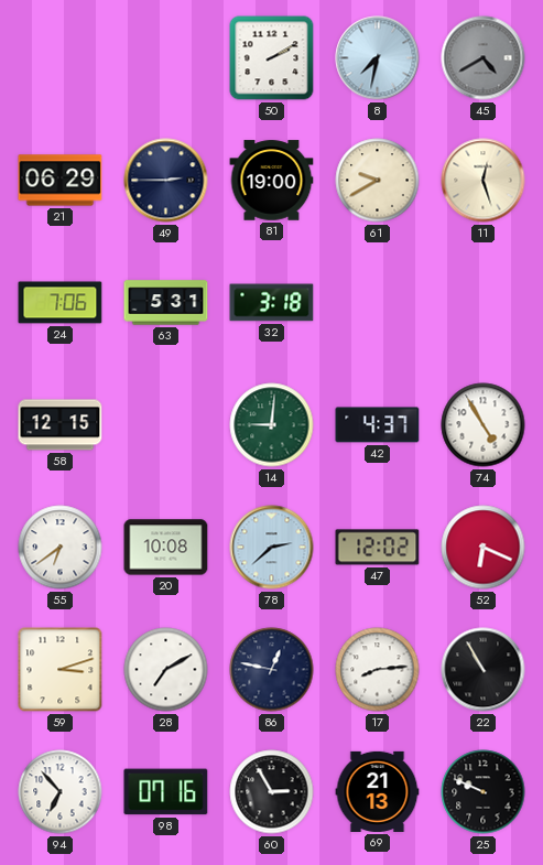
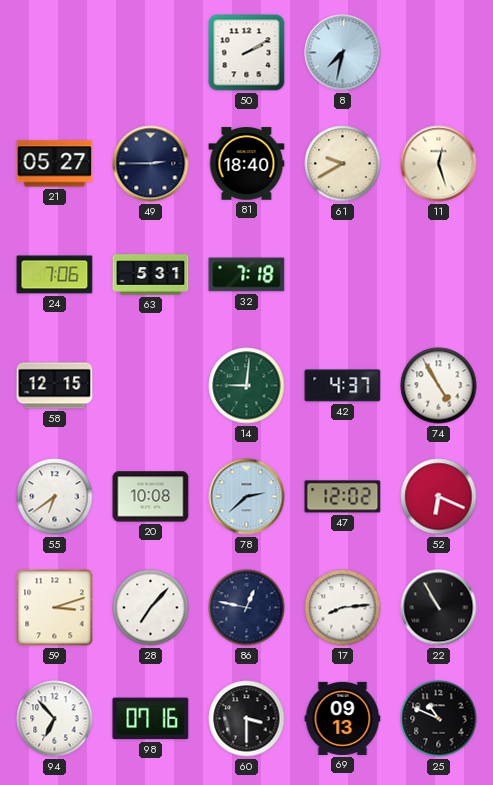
45: 4:40 -> none (484, 58)
21: 06:29 -> 05:27 (55, 164)
81: 19:00 -> 18:40 (247, 164)
32: 3:18 -> 7:18 (247, 275)
28: 7:10 -> 7:07 (151, 608)
60: 2:55 -> 3:30 (247, 719)
69: 21:13 -> 09:13 (343, 718)
25: 9:49 -> 10:49 (439, 719)
